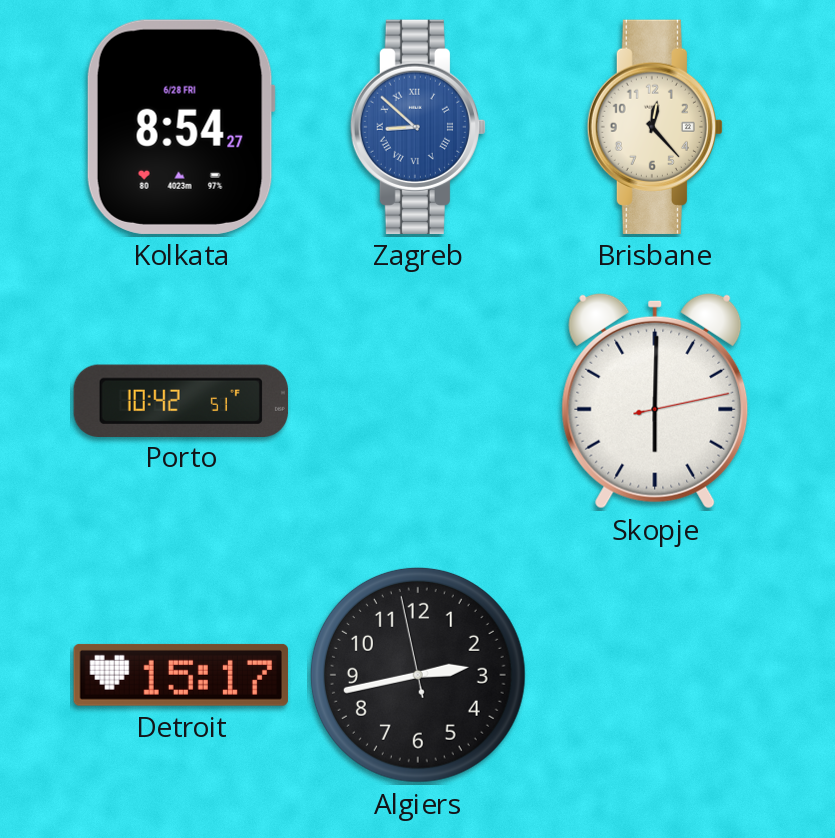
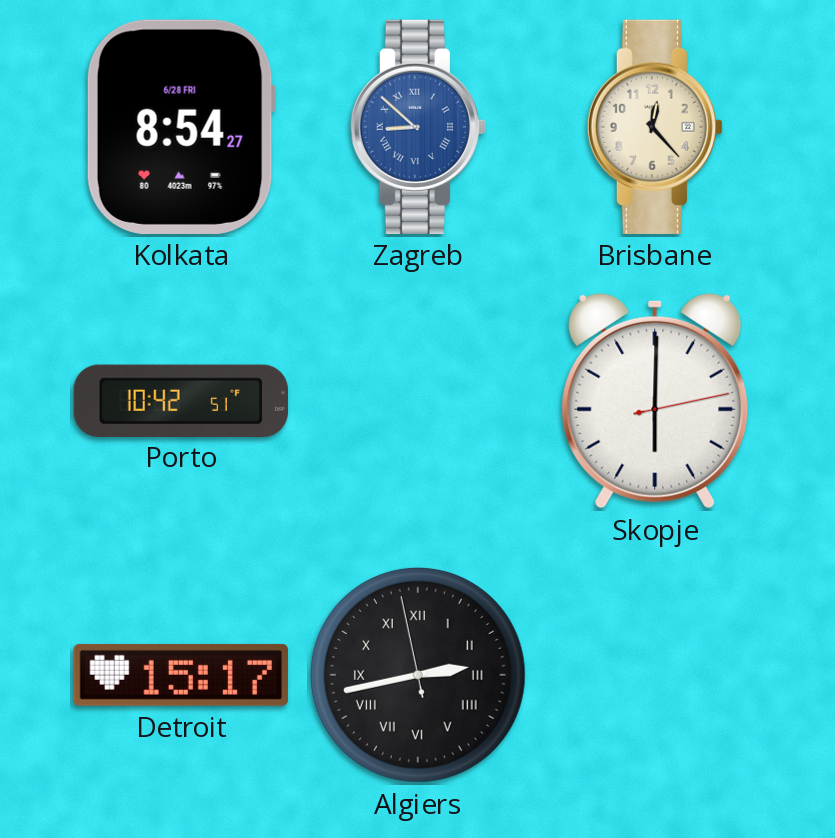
Algiers numerals: Arabic -> Roman (418, 675)
